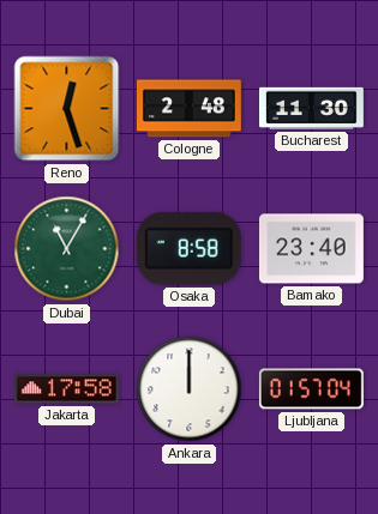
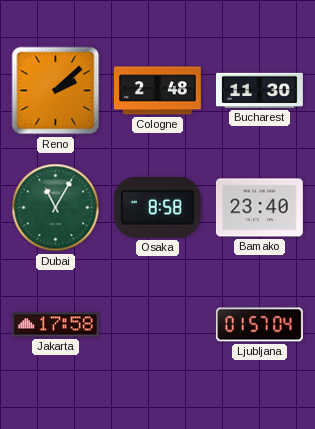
Reno: 12:27 -> 2:08 (56, 91)
Ankara: 12:00 -> none (190, 389)
